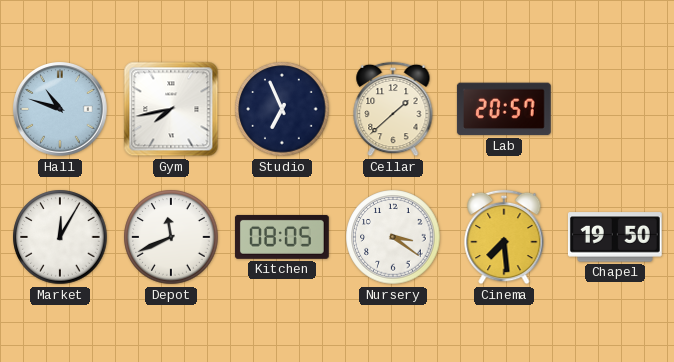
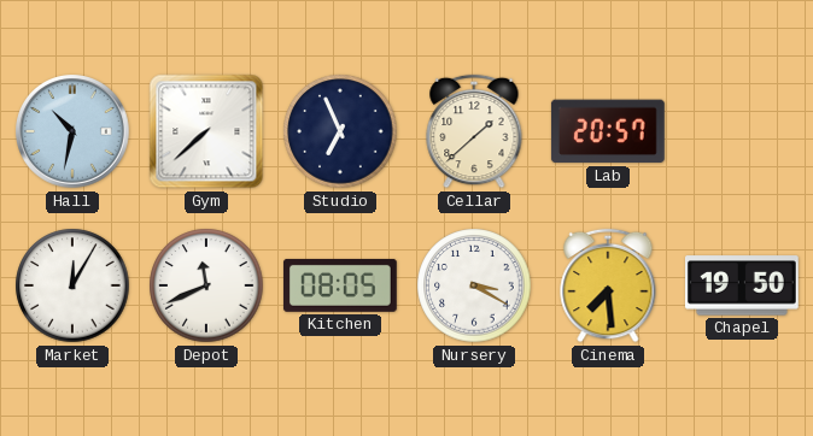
Hall: 10:48 -> 10:32 (74, 132)
Gym: 7:43 -> 7:38 (206, 131)
Nursery: 3:21 -> 3:20 (474, 285)
